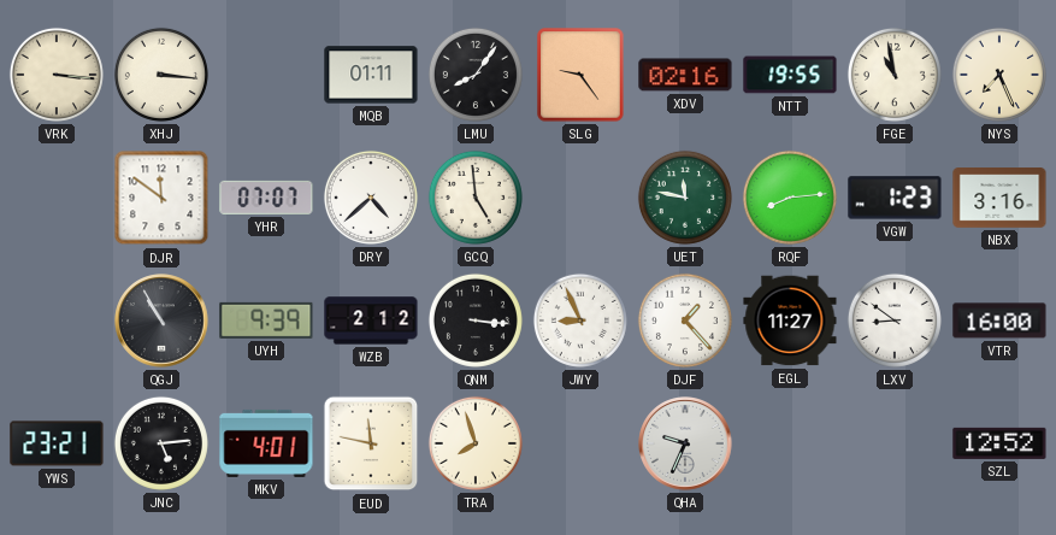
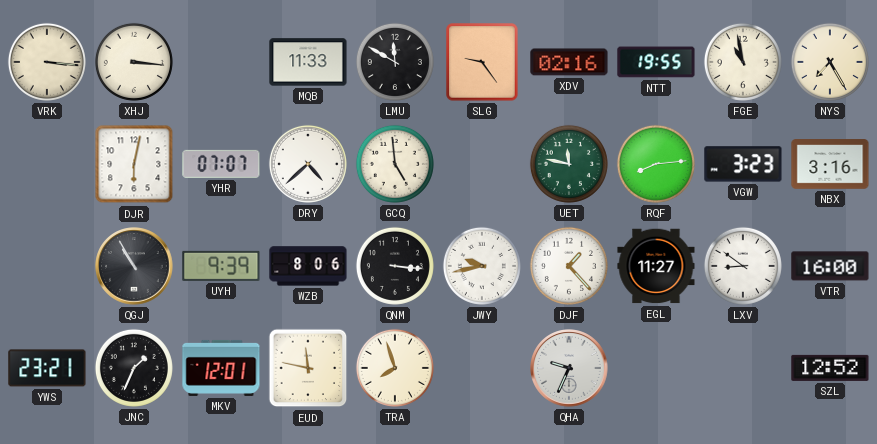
MQB: 01:11 -> 11:33 (308, 62)
LMU: 8:06 -> 11:50 (395, 62)
NYS: 7:26 -> 7:25 (830, 62)
DJR: 11:51 -> 6:02 (134, 164)
VGW: 1:23 -> 3:23 (743, 164)
WZB: 2:12 -> 8:06 (308, 266)
JWY: 8:56 -> 9:43 (482, 266)
JNC: 5:14 -> 1:34 (134, 368)
MKV: 4:01 -> 12:01 (221, 368)
